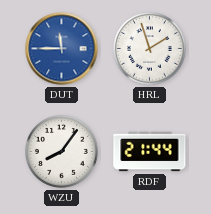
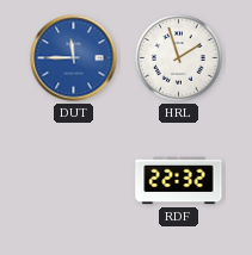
WZU: 8:06 -> none (62, 152)
RDF: 21:44 -> 22:32 (179, 181)
